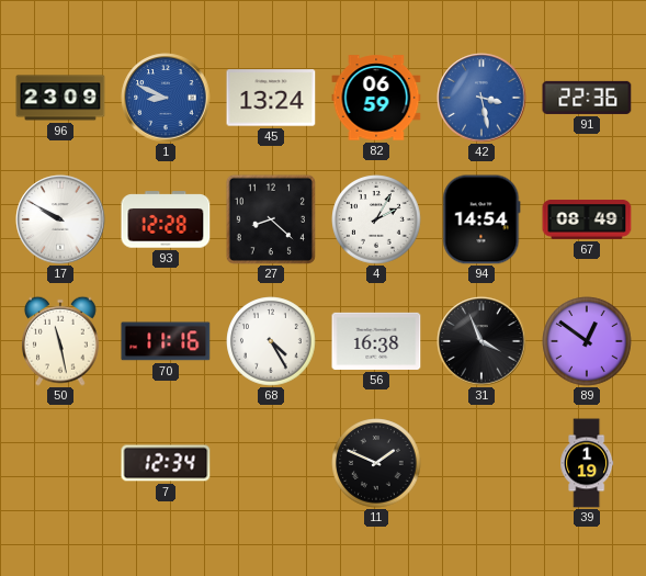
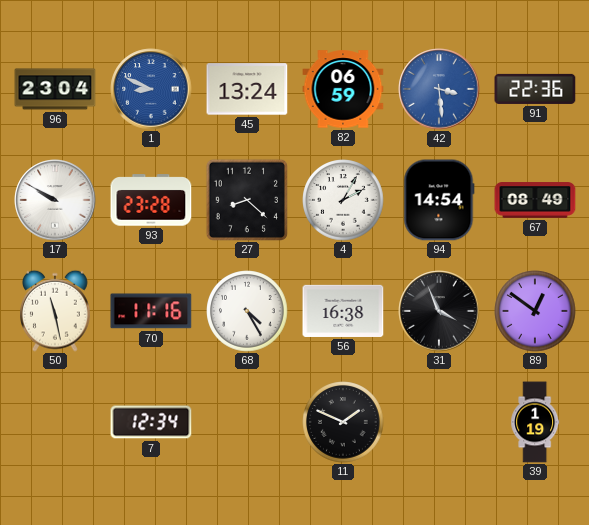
96: 23:09 -> 23:04 (55, 89)
42: 3:28 -> 3:29 (439, 89)
93: 12:28 -> 23:28 (151, 200)
